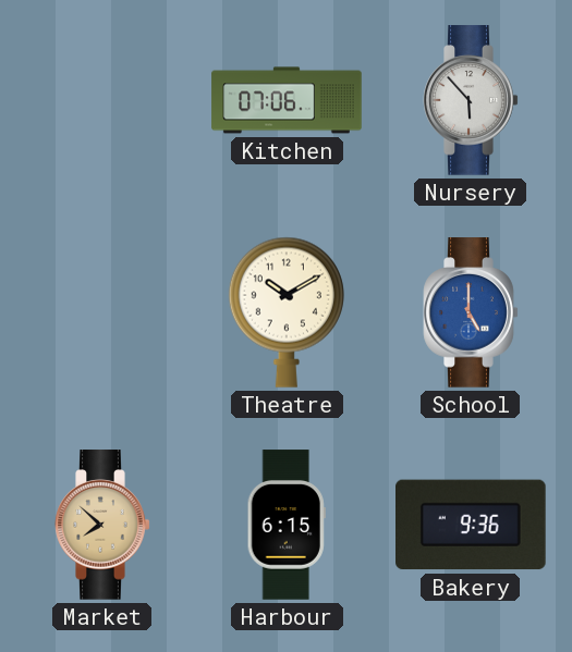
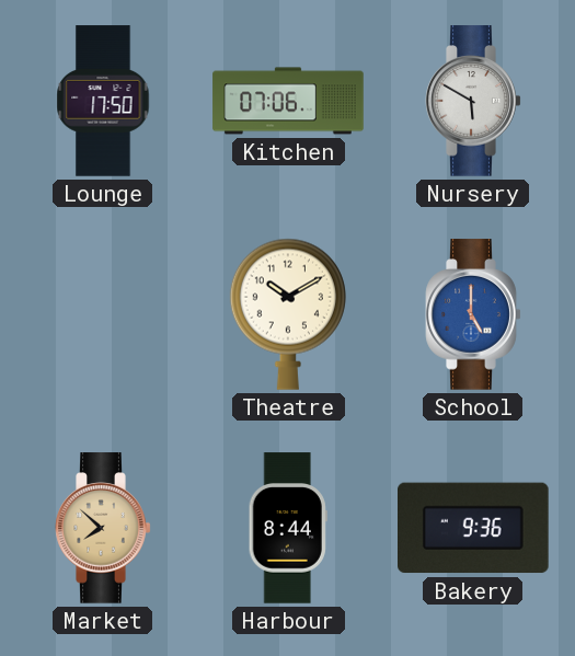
Lounge: none -> 17:50 (103, 101)
Nursery: 5:53 -> 5:50 (473, 101)
Harbour: 6:15 -> 8:44 (288, 528)
